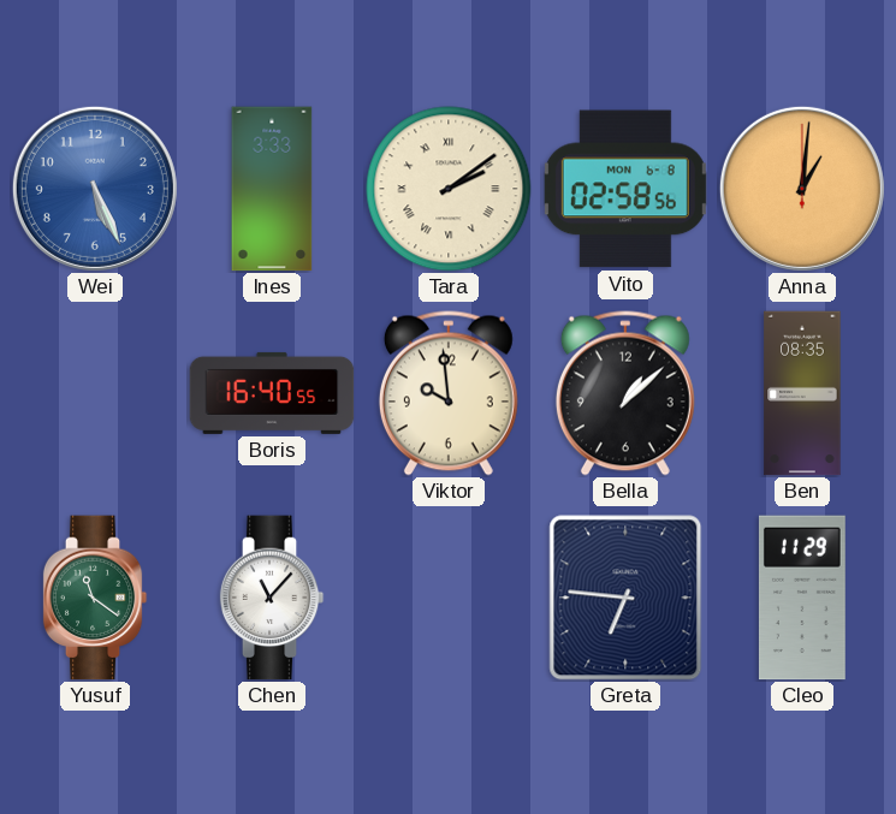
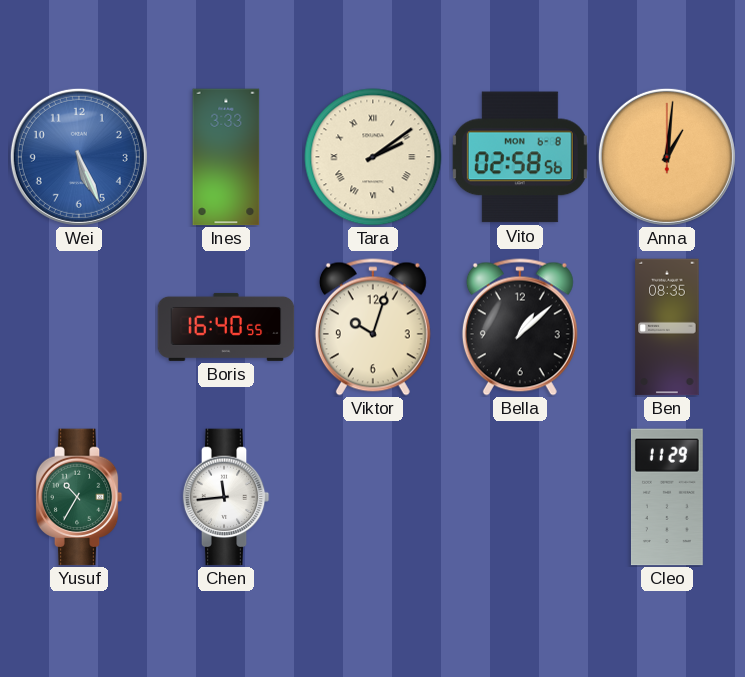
Viktor: 9:59 -> 10:03 (373, 327)
Yusuf: 11:21 -> 10:35 (79, 497)
Chen: 11:07 -> 11:44 (226, 497)
Greta: 6:46 -> none (625, 598)
